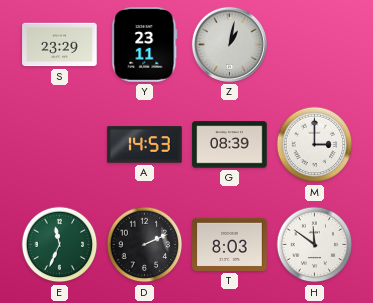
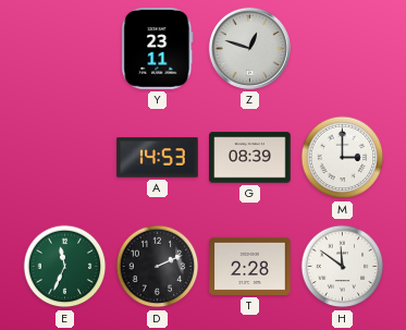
S: 23:29 -> none (60, 45)
Z: 1:02 -> 12:48 (249, 48)
T: 8:03 -> 2:28 (250, 266)
